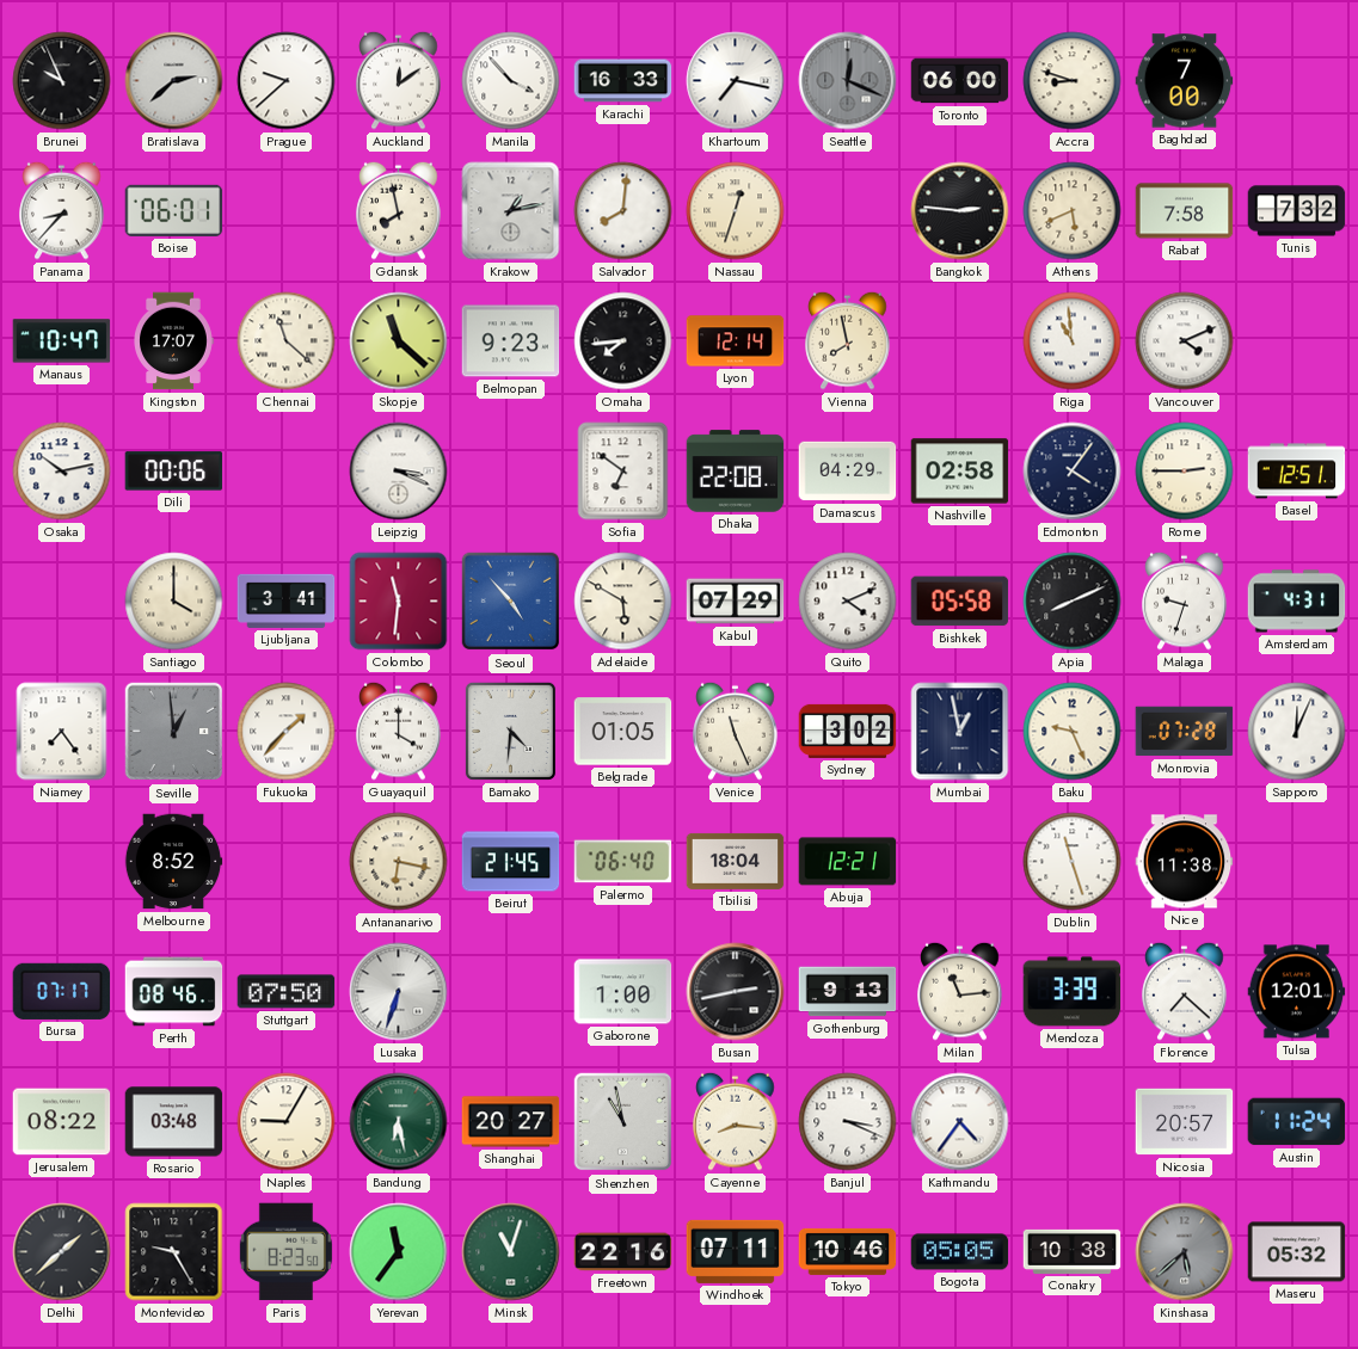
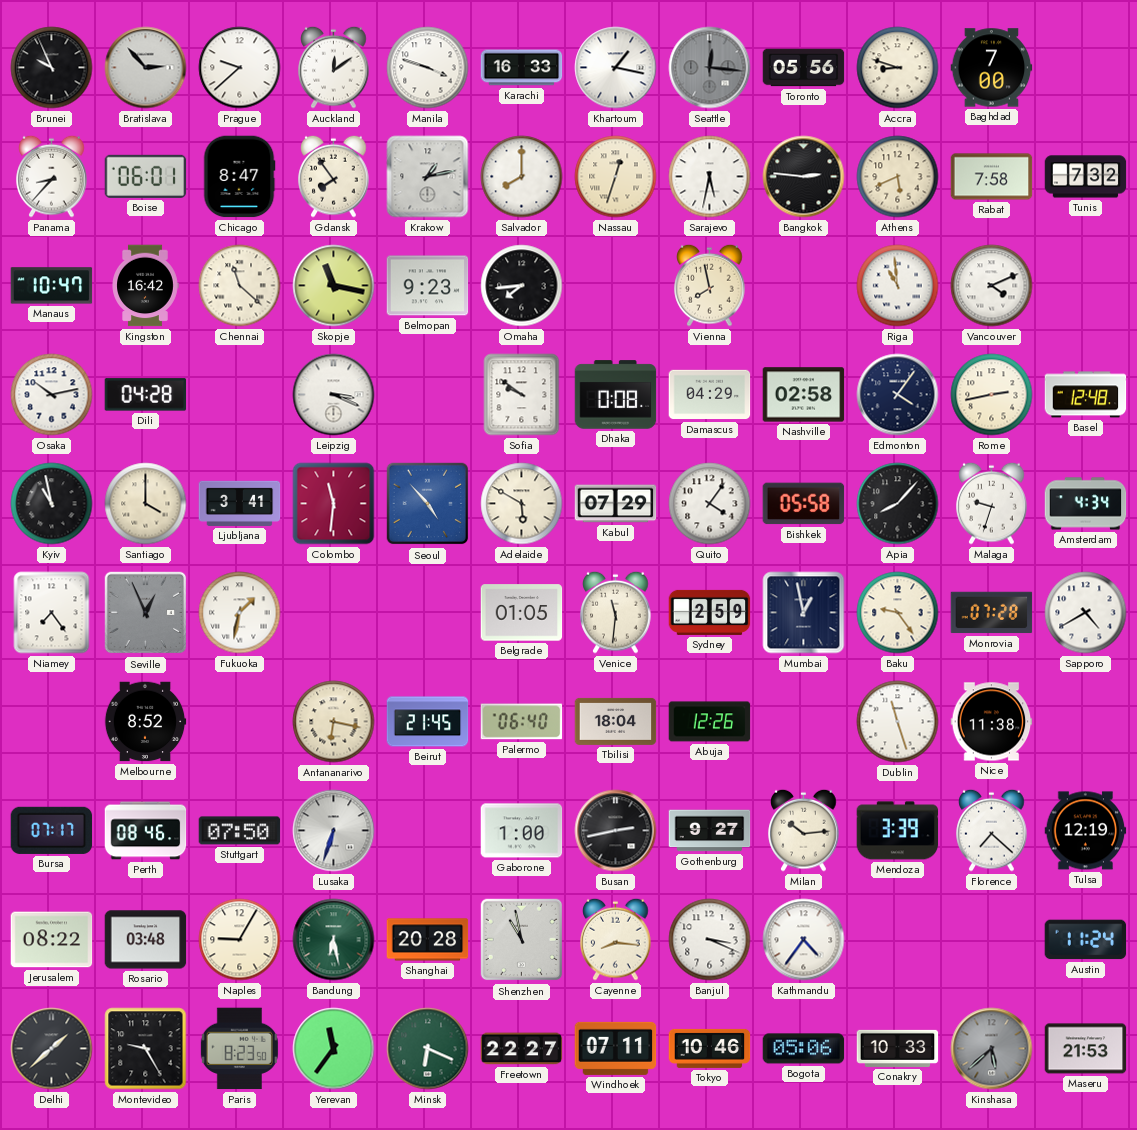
Bratislava: 2:38 -> 2:53 (146, 68)
Manila: 3:53 -> 3:48 (428, 68)
Khartoum: 7:17 -> 1:17 (616, 68)
Seattle: 12:19 -> 12:16 (710, 68)
Toronto: 06:00 -> 05:56 (804, 68)
Chicago: none -> 8:47 (239, 177)
Gdansk: 7:58 -> 7:54 (334, 176)
Salvador: 8:01 -> 8:00 (522, 177)
Sarajevo: none -> 5:32 (710, 177)
Kingston: 17:07 -> 16:42 (145, 286)
Skopje: 11:22 -> 11:17 (334, 286)
Lyon: 12:14 -> none (736, 341)
Dili: 00:06 -> 04:28 (146, 395)
Sofia: 6:51 -> 9:51 (522, 395)
Dhaka: 22:08 -> 0:08 (616, 395)
Rome: 2:45 -> 2:43 (992, 395)
Basel: 12:51 -> 12:48 (1086, 395)
Kyiv: none -> 10:58 (52, 504)
Quito: 4:11 -> 4:06 (710, 504)
Apia: 8:11 -> 8:07 (898, 504)
Amsterdam: 4:31 -> 4:34 (1086, 504)
Seville: 12:59 -> 12:56 (146, 613)
Fukuoka: 1:37 -> 1:32 (240, 613)
Guayaquil: 4:00 -> none (399, 731)
Bamako: 4:31 -> none (510, 731)
Venice: 11:26 -> 11:31 (616, 612)
Sydney: 3:02 -> 2:59 (710, 612)
Baku: 9:26 -> 9:24 (898, 613)
Sapporo: 12:04 -> 4:40 (1086, 613)
Abuja: 12:21 -> 12:26 (710, 722)
Gothenburg: 9:13 -> 9:27 (710, 831)
Milan: 11:14 -> 10:14 (804, 830)
Tulsa: 12:01 -> 12:19 (1086, 831)
Shanghai: 20:27 -> 20:28 (428, 940)
Nicosia: 20:57 -> none (1185, 1122)
Minsk: 11:03 -> 6:19 (428, 1049)
Freetown: 22:16 -> 22:27 (522, 1049)
Bogota: 05:05 -> 05:06 (804, 1049)
Conakry: 10:38 -> 10:33 (898, 1048)
Maseru: 05:32 -> 21:53 (1086, 1049)
